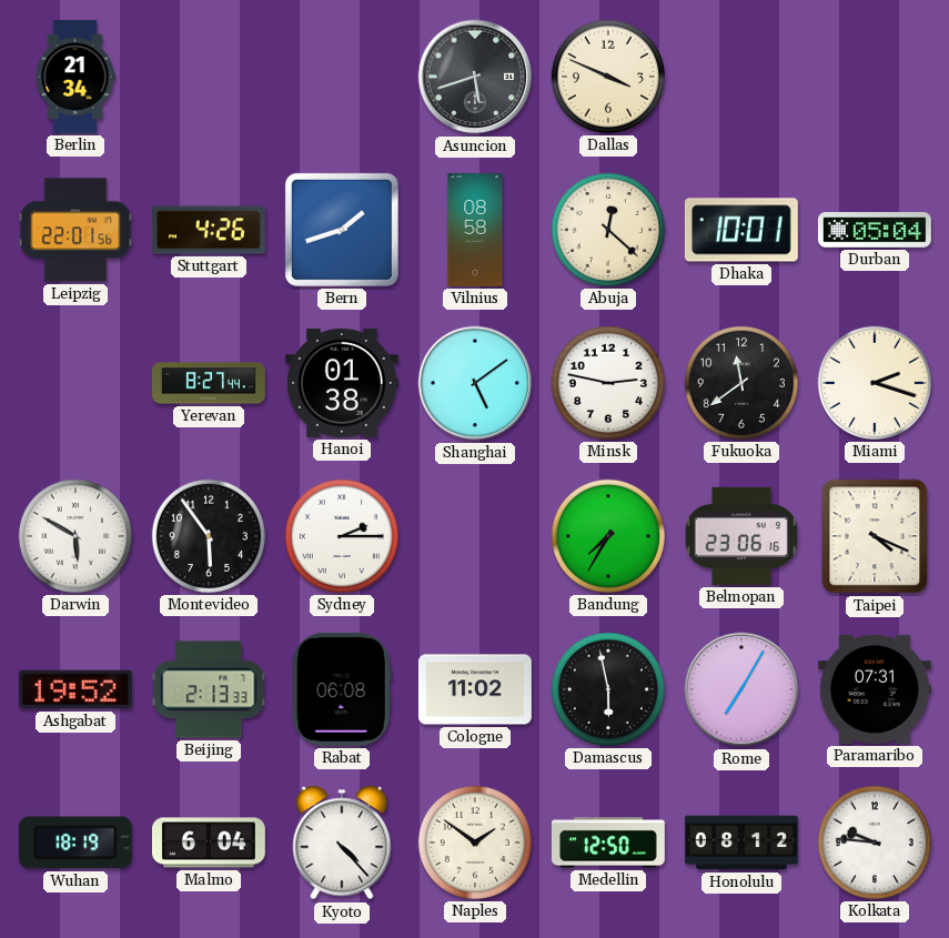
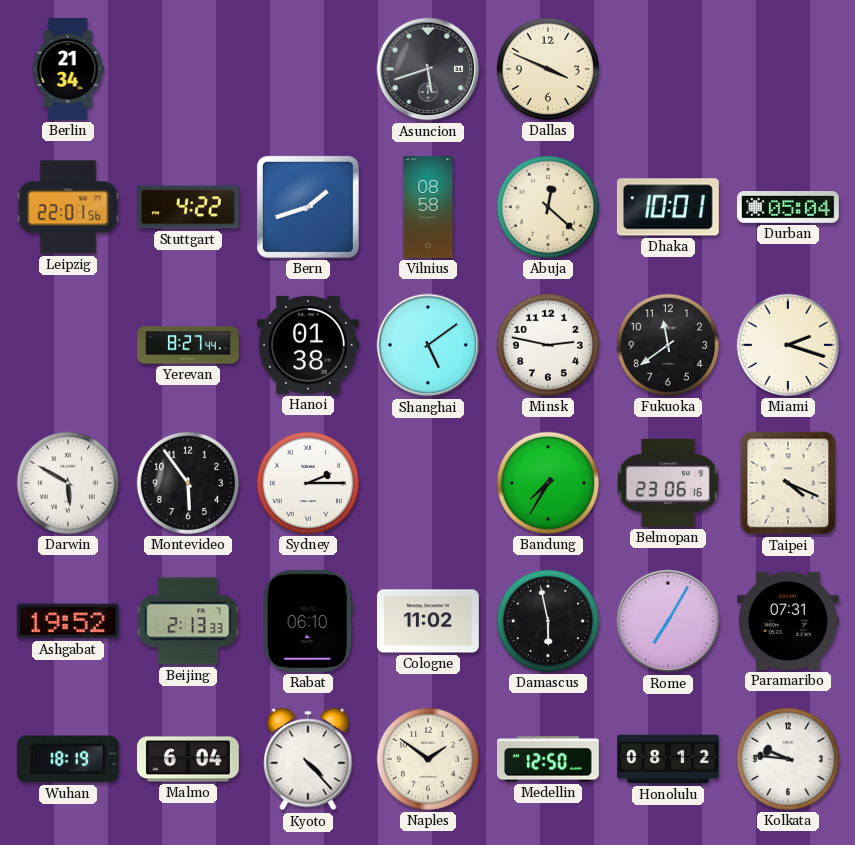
Stuttgart: 4:26 -> 4:22 (188, 207)
Rabat: 06:08 -> 06:10 (308, 621)
